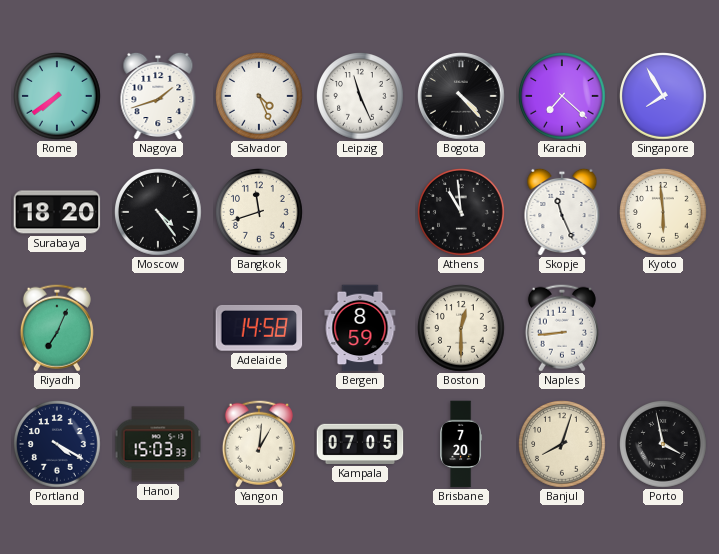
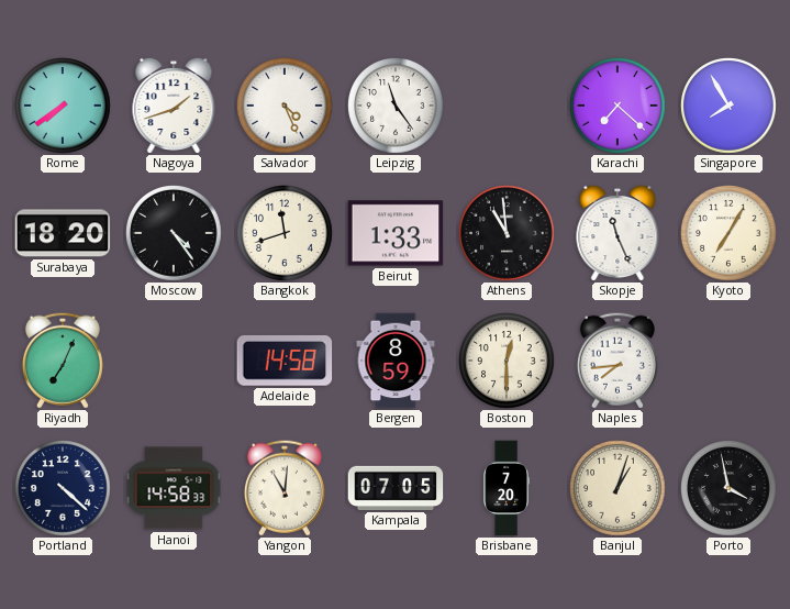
Leipzig: 11:26 -> 11:24 (396, 106)
Bogota: 4:23 -> none (461, 96)
Beirut: none -> 1:33 (396, 233)
Kyoto: 5:59 -> 7:05 (728, 233)
Naples: 8:44 -> 7:44 (617, 361)
Portland: 4:20 -> 4:22 (63, 488)
Hanoi: 15:03 -> 14:58 (174, 488)
Yangon: 1:01 -> 11:01 (285, 488)
Banjul: 8:03 -> 1:03 (617, 488)
